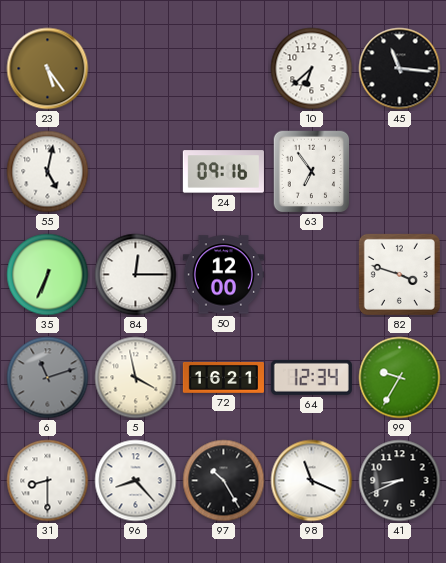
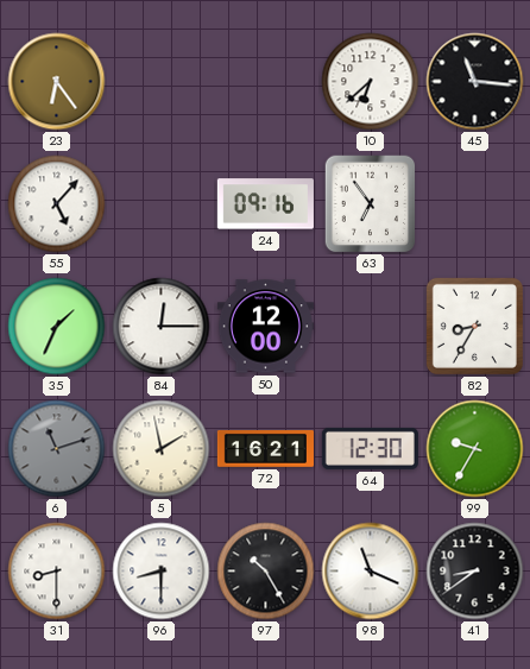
23: 5:24 -> 6:24 (57, 82)
55: 5:02 -> 5:07 (57, 204)
35: 6:34 -> 1:34 (57, 327)
82: 3:48 -> 8:35 (474, 326)
5: 3:58 -> 1:58 (162, 449)
64: 12:34 -> 12:30 (370, 448)
96: 8:23 -> 8:30 (162, 572)
41: 8:41 -> 8:39 (475, 572)
